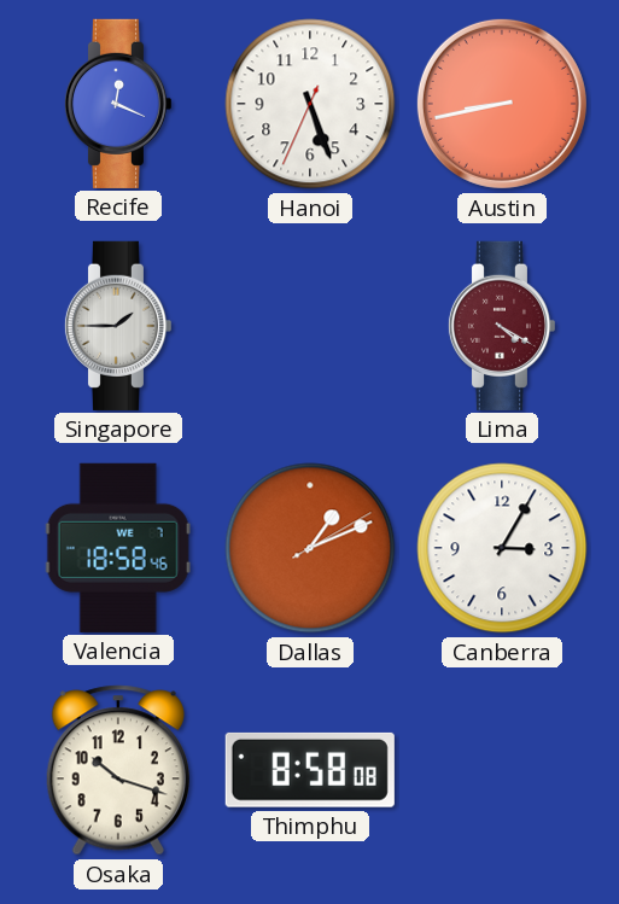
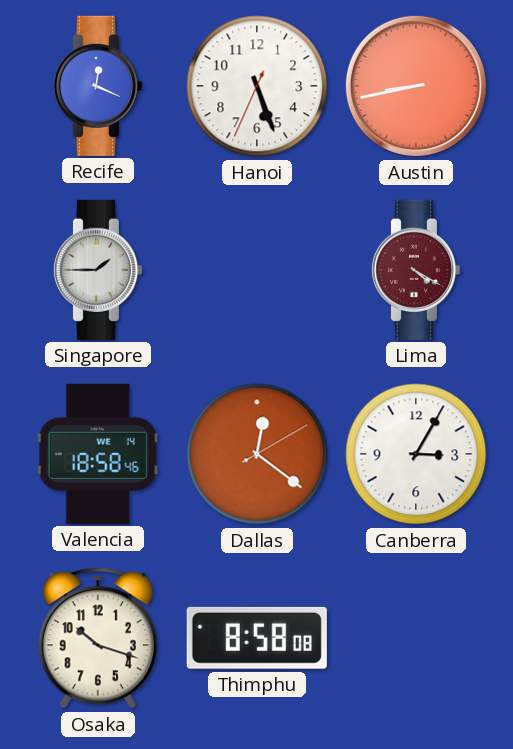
Valencia date: WE 7 -> WE 14 (98, 454)
Dallas: 1:11 -> 12:21 (257, 454)
